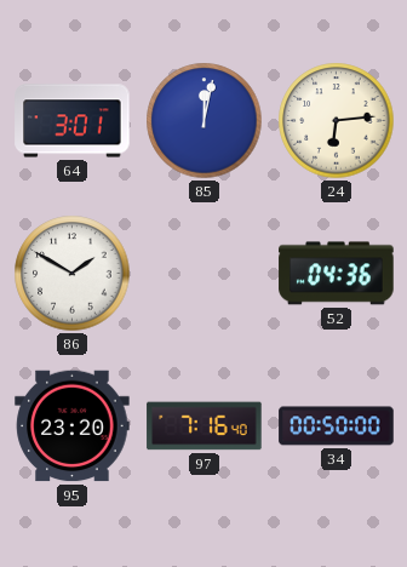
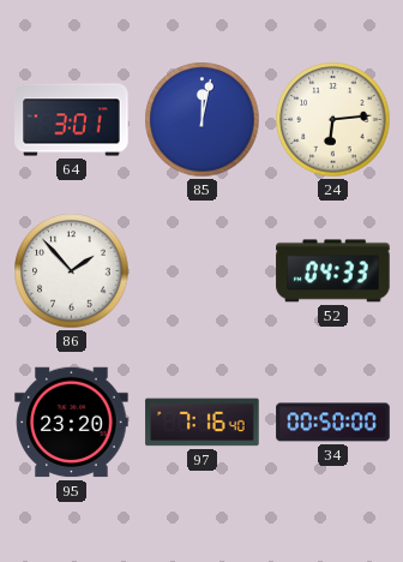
86: 1:50 -> 1:53 (72, 271)
52: 04:36 -> 04:33 (333, 271)
